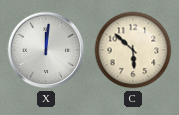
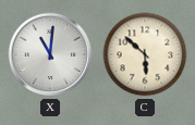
X: 12:01 -> 11:01 (50, 54)
